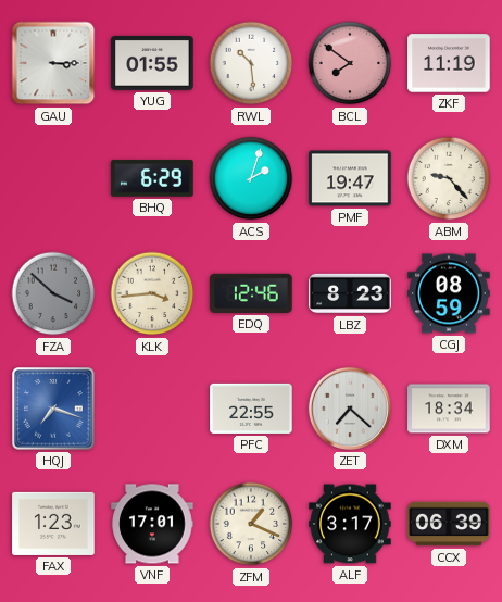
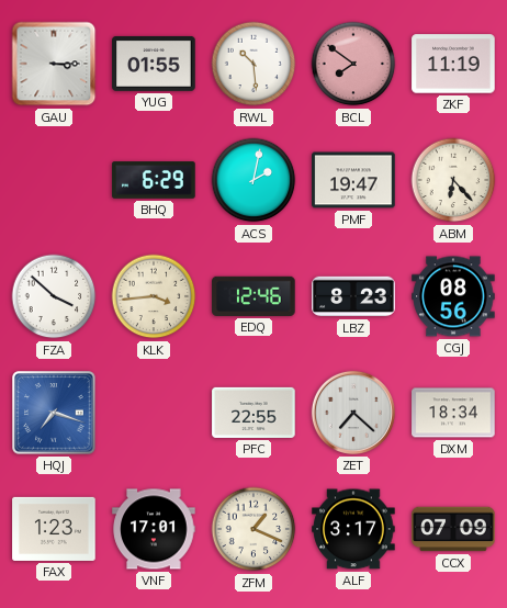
ACS: 2:03 -> 2:02 (253, 180)
ABM: 9:23 -> 6:23 (453, 180)
FZA dial: grey -> white (54, 296)
CGJ: 08:59 -> 08:56 (453, 296)
CCX: 06:39 -> 07:09 (453, 529)
